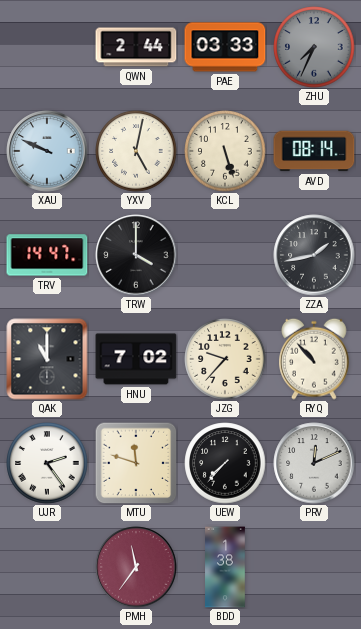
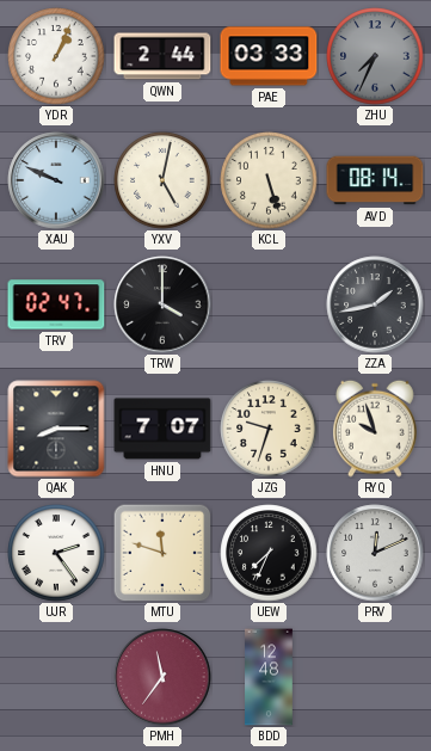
YDR: none -> 1:04 (56, 56)
TRV: 14:47 -> 02:47 (56, 304)
QAK: 11:00 -> 8:15 (56, 429)
HNU: 7:02 -> 7:07 (162, 429)
JZG: 9:37 -> 9:33 (269, 429)
RYQ: 10:53 -> 9:57 (376, 429)
UEW: 7:37 -> 7:34 (269, 553)
BDD: 1:38 -> 12:48 (269, 677)
